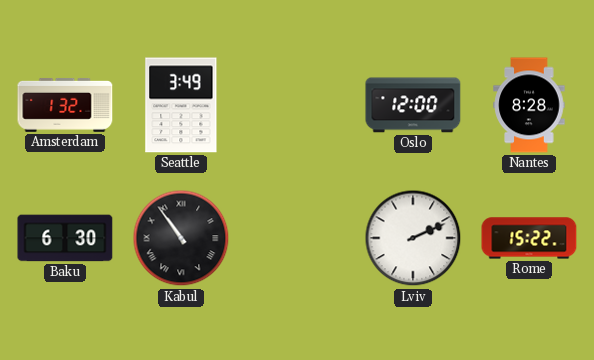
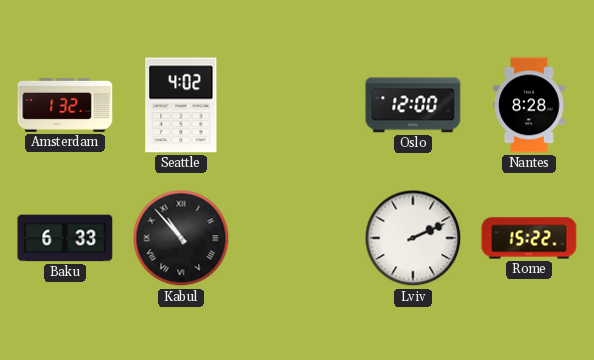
Seattle: 3:49 -> 4:02 (181, 105)
Baku: 6:30 -> 6:33 (65, 238)
Kabul: 10:54 -> 10:53 (181, 238)
